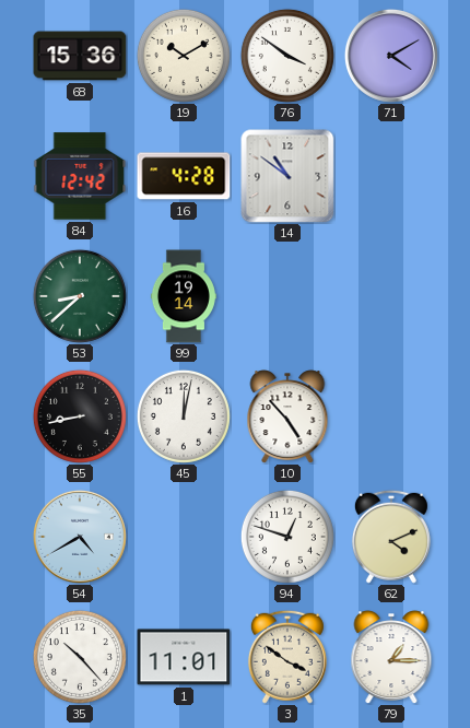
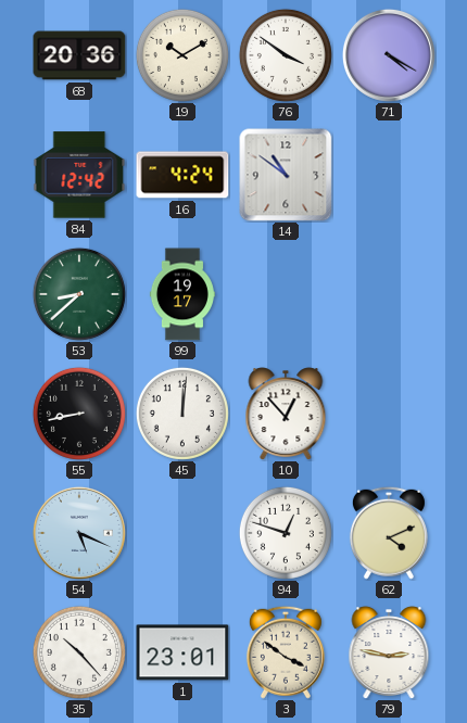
68: 15:36 -> 20:36 (79, 55)
71: 4:10 -> 4:20 (389, 55)
16: 4:28 -> 4:24 (182, 175)
99: 19:14 -> 19:17 (182, 294)
45: 12:02 -> 12:01 (182, 414)
10: 4:53 -> 12:53 (286, 414)
54: 4:40 -> 5:19 (79, 533)
1: 11:01 -> 23:01 (182, 652)
79: 1:15 -> 2:47 (389, 652)
